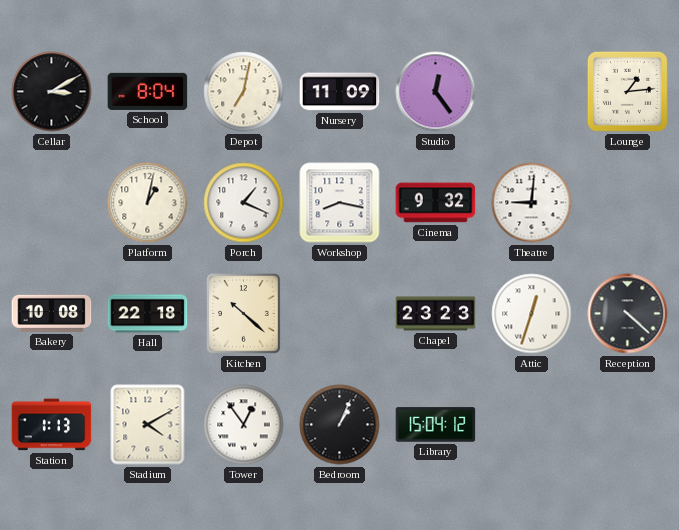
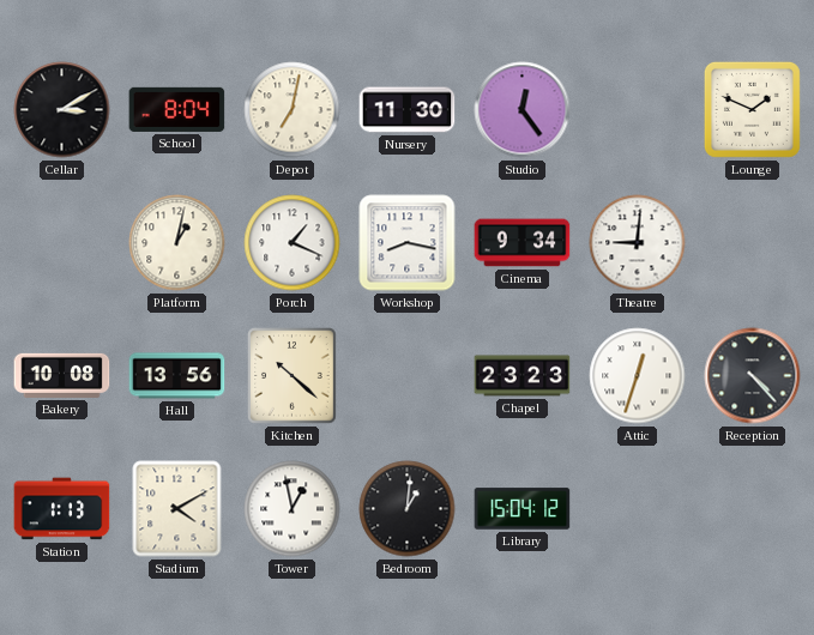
Nursery: 11:09 -> 11:30 (408, 110)
Lounge: 1:14 -> 1:49 (752, 109)
Cinema: 9:32 -> 9:34 (523, 243)
Hall: 22:18 -> 13:56 (177, 376)
Reception: 4:22 -> 4:23 (753, 376)
Tower: 12:54 -> 12:58 (293, 509)
Bedroom: 1:04 -> 1:01 (408, 509)
